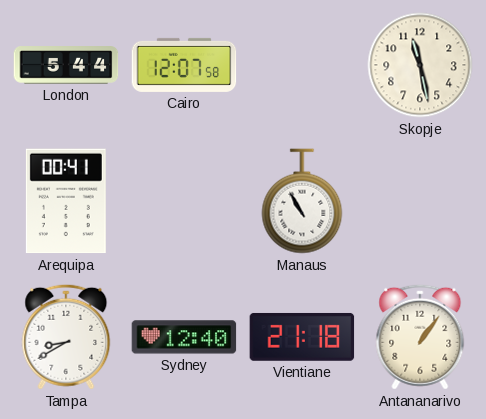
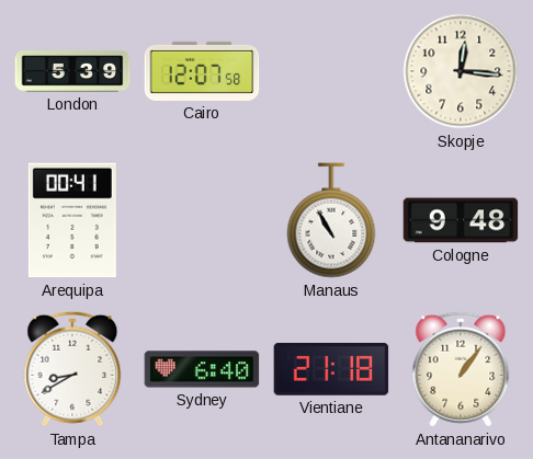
London: 5:44 -> 5:39 (72, 71)
Skopje: 11:28 -> 12:16 (461, 71)
Cologne: none -> 9:48 (461, 220)
Sydney: 12:40 -> 6:40 (202, 369)
